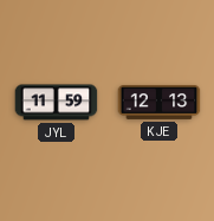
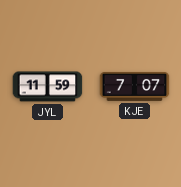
KJE: 12:13 -> 7:07 (135, 86)
